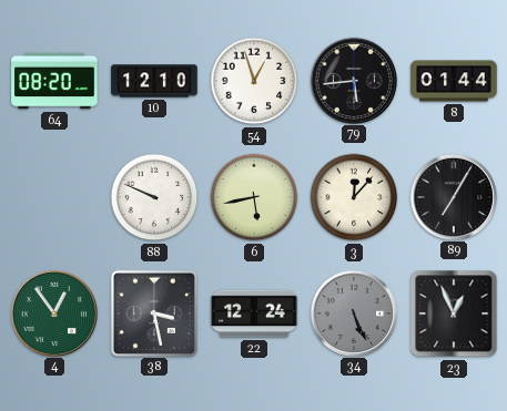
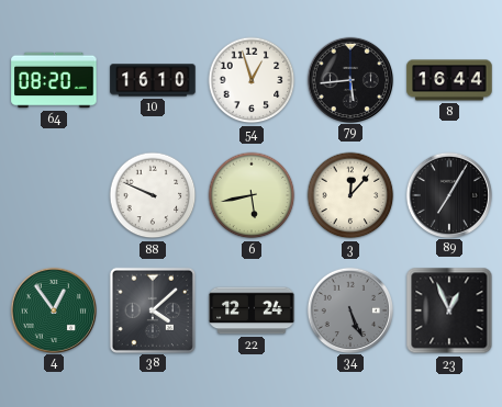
10: 12:10 -> 16:10 (153, 80)
8: 01:44 -> 16:44 (449, 80)
38: 3:28 -> 4:08 (152, 309)
